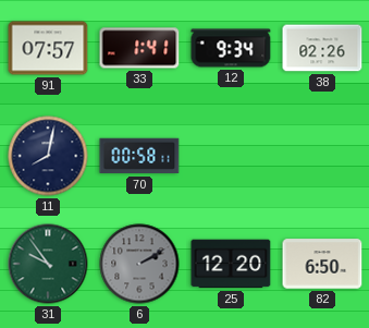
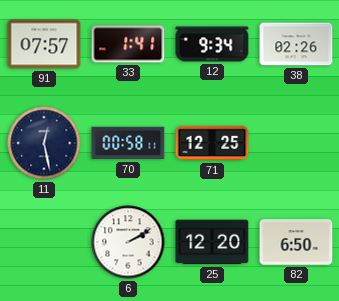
11: 8:02 -> 12:28 (44, 143)
71: none -> 12:25 (212, 143)
31: 9:54 -> none (48, 264)
6 dial: grey -> white (128, 242)
